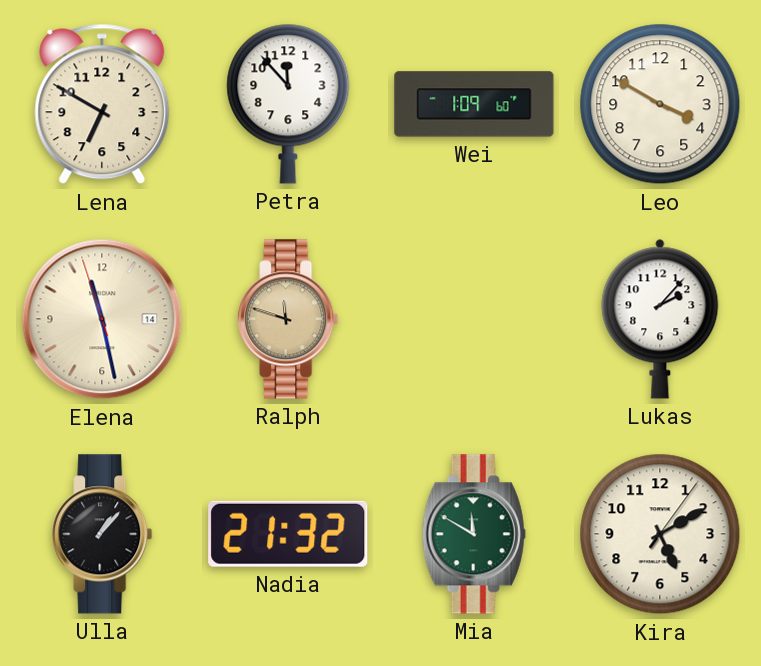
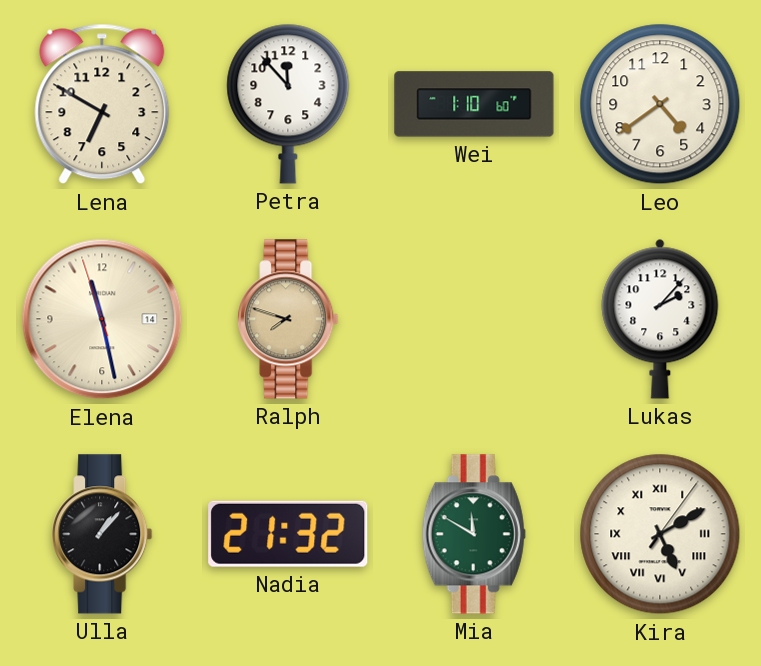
Wei: 1:09 -> 1:10 (474, 104)
Leo: 3:50 -> 4:39 (660, 104)
Ralph: 11:48 -> 7:48 (288, 319)
Kira numerals: Arabic -> Roman (660, 534)
